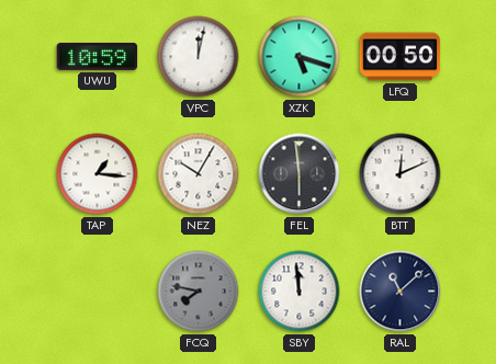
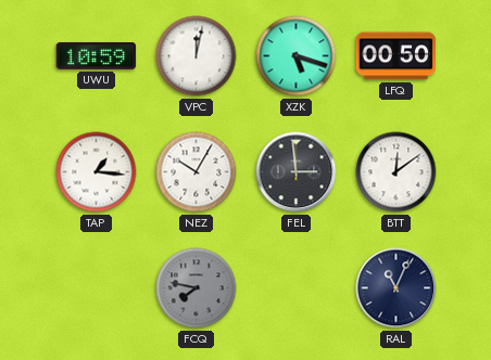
FEL: 5:59 -> 2:59 (297, 172)
BTT: 12:11 -> 12:09 (396, 172)
SBY: 11:59 -> none (300, 292)
RAL: 11:08 -> 11:04 (396, 288)
